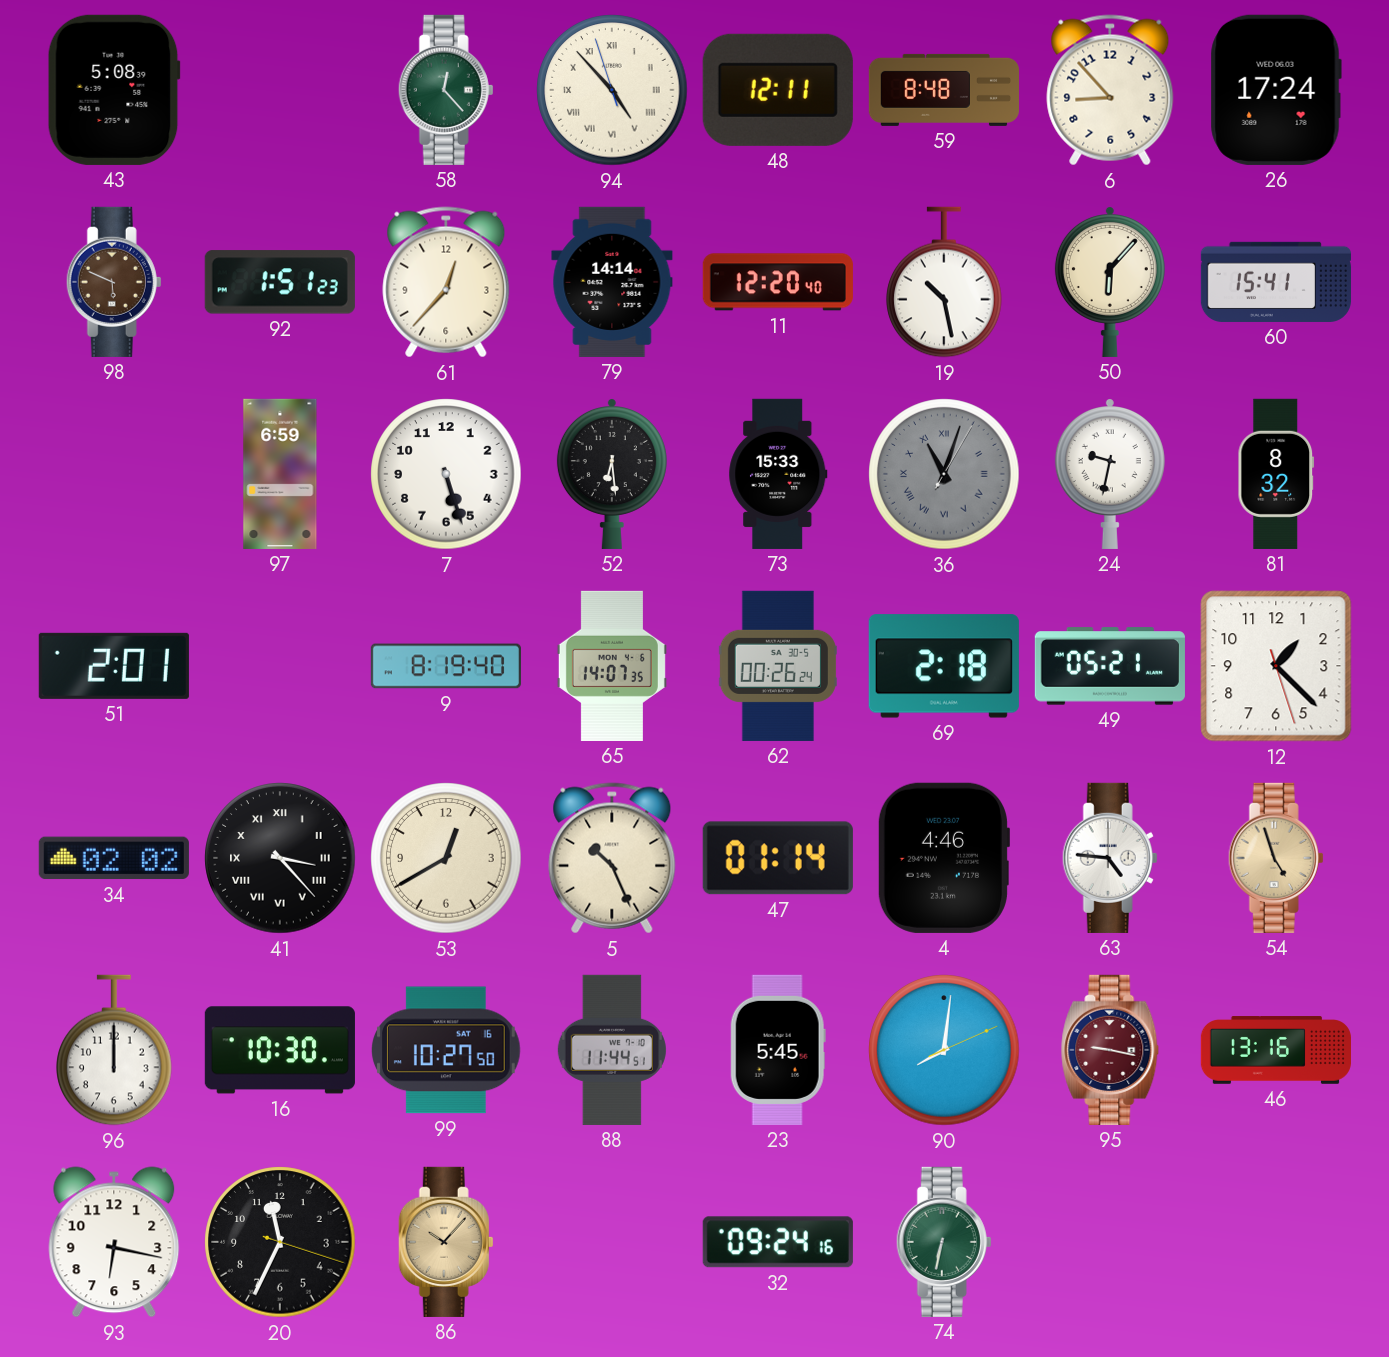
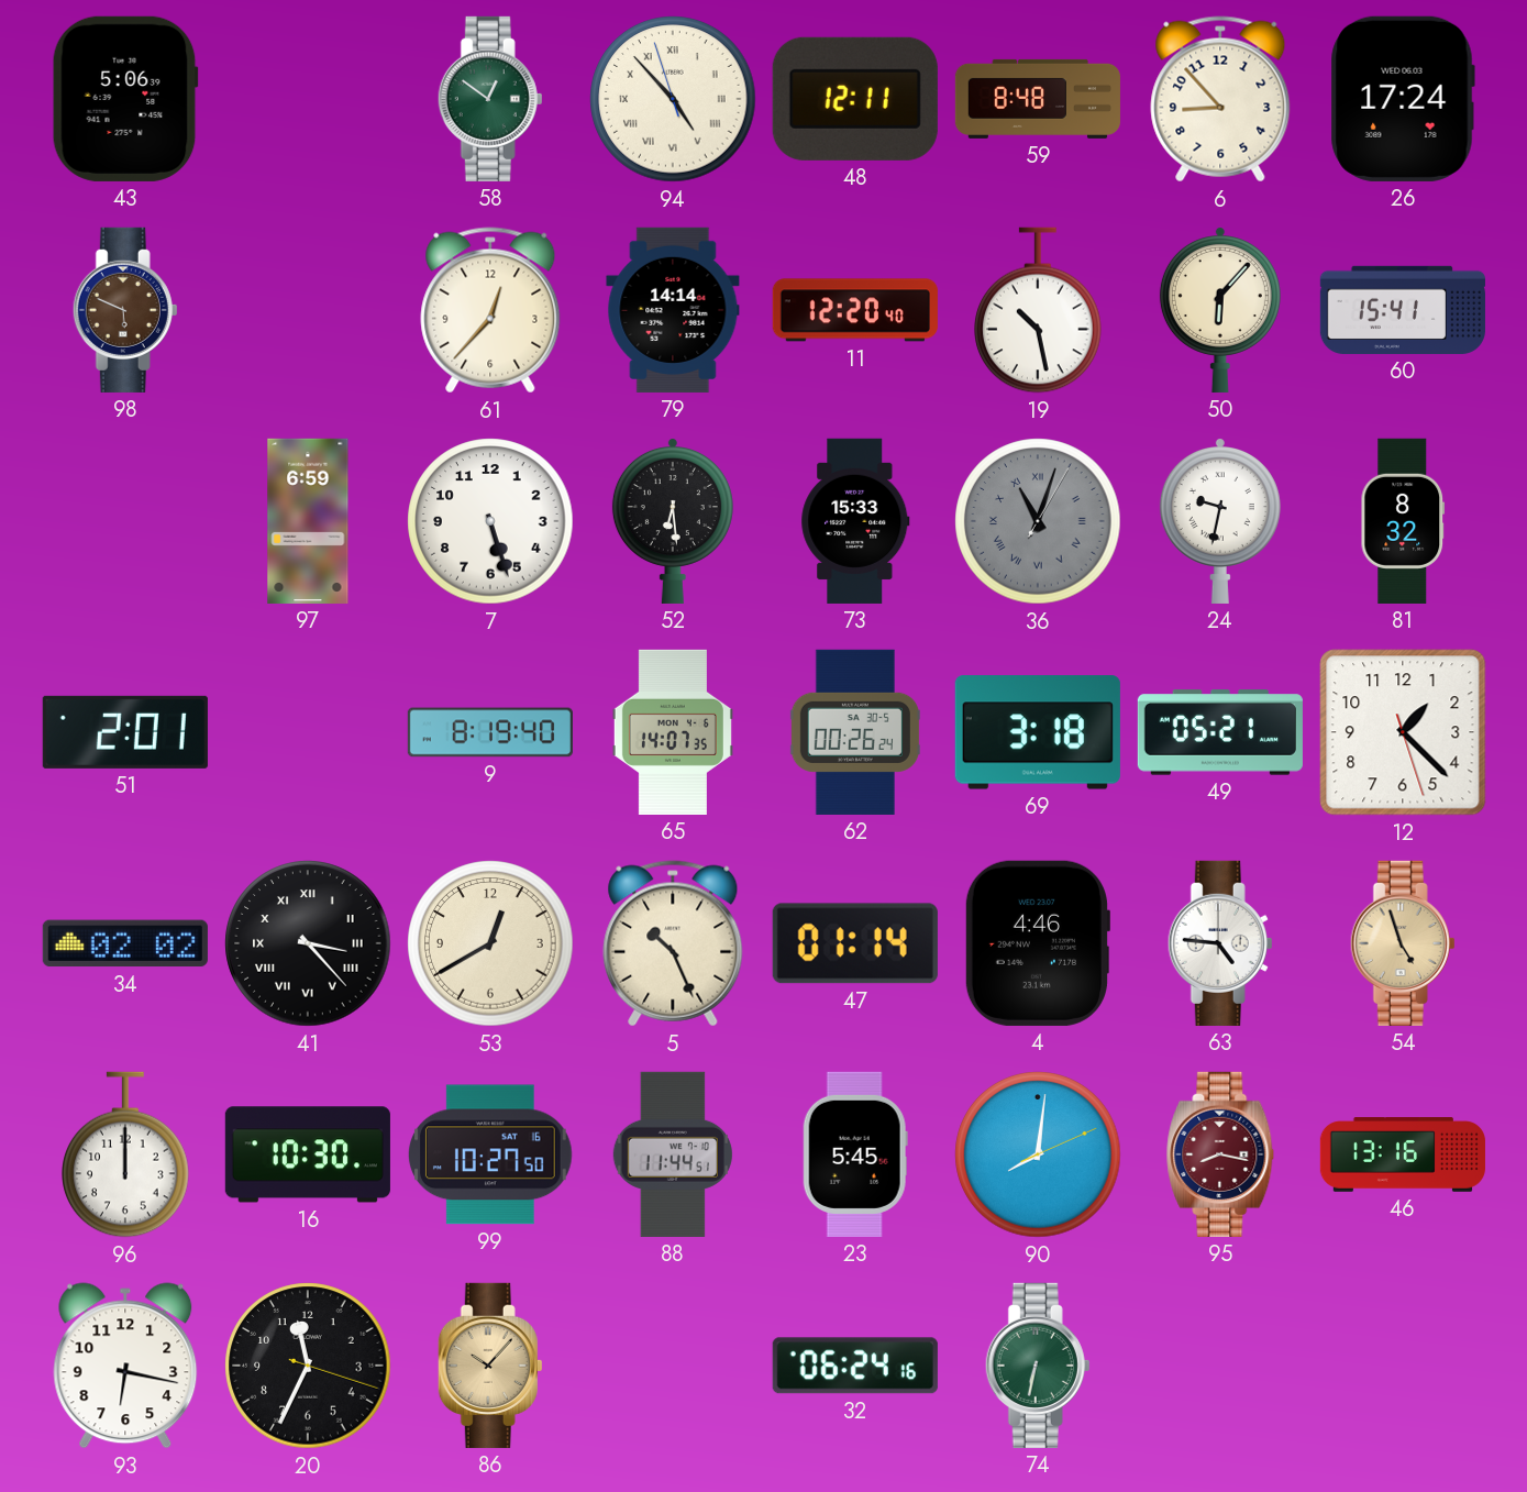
43: 5:08 -> 5:06 (125, 99)
58: 12:23 -> 12:51 (490, 99)
92: 1:51 -> none (280, 282)
69: 2:18 -> 3:18 (1038, 732)
95: 9:17 -> 8:17 (1220, 1154)
32: 09:24 -> 06:24 (855, 1366)
